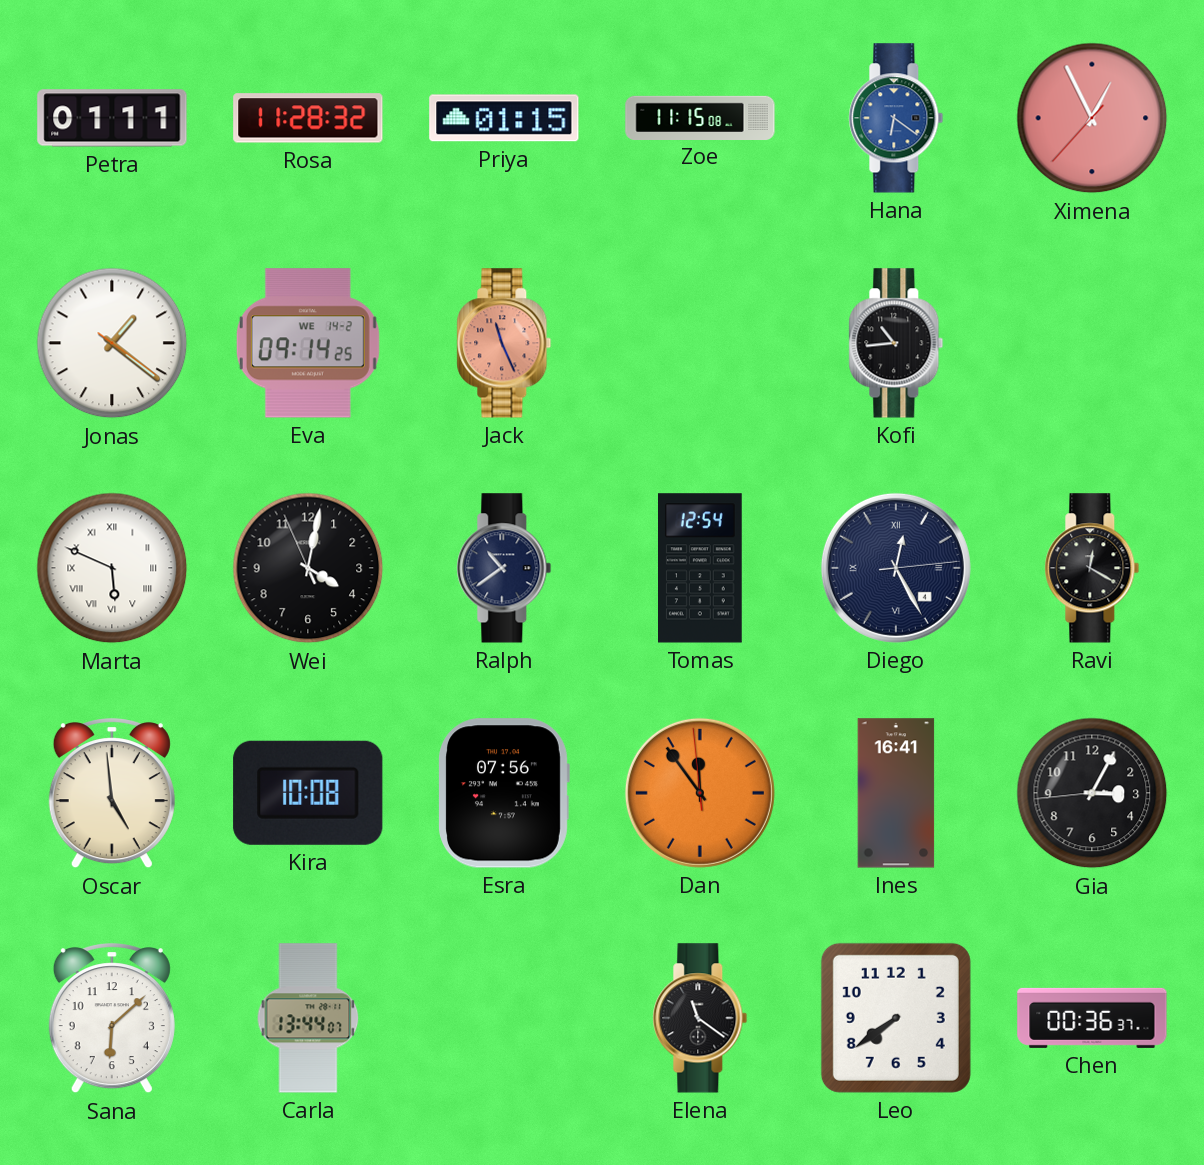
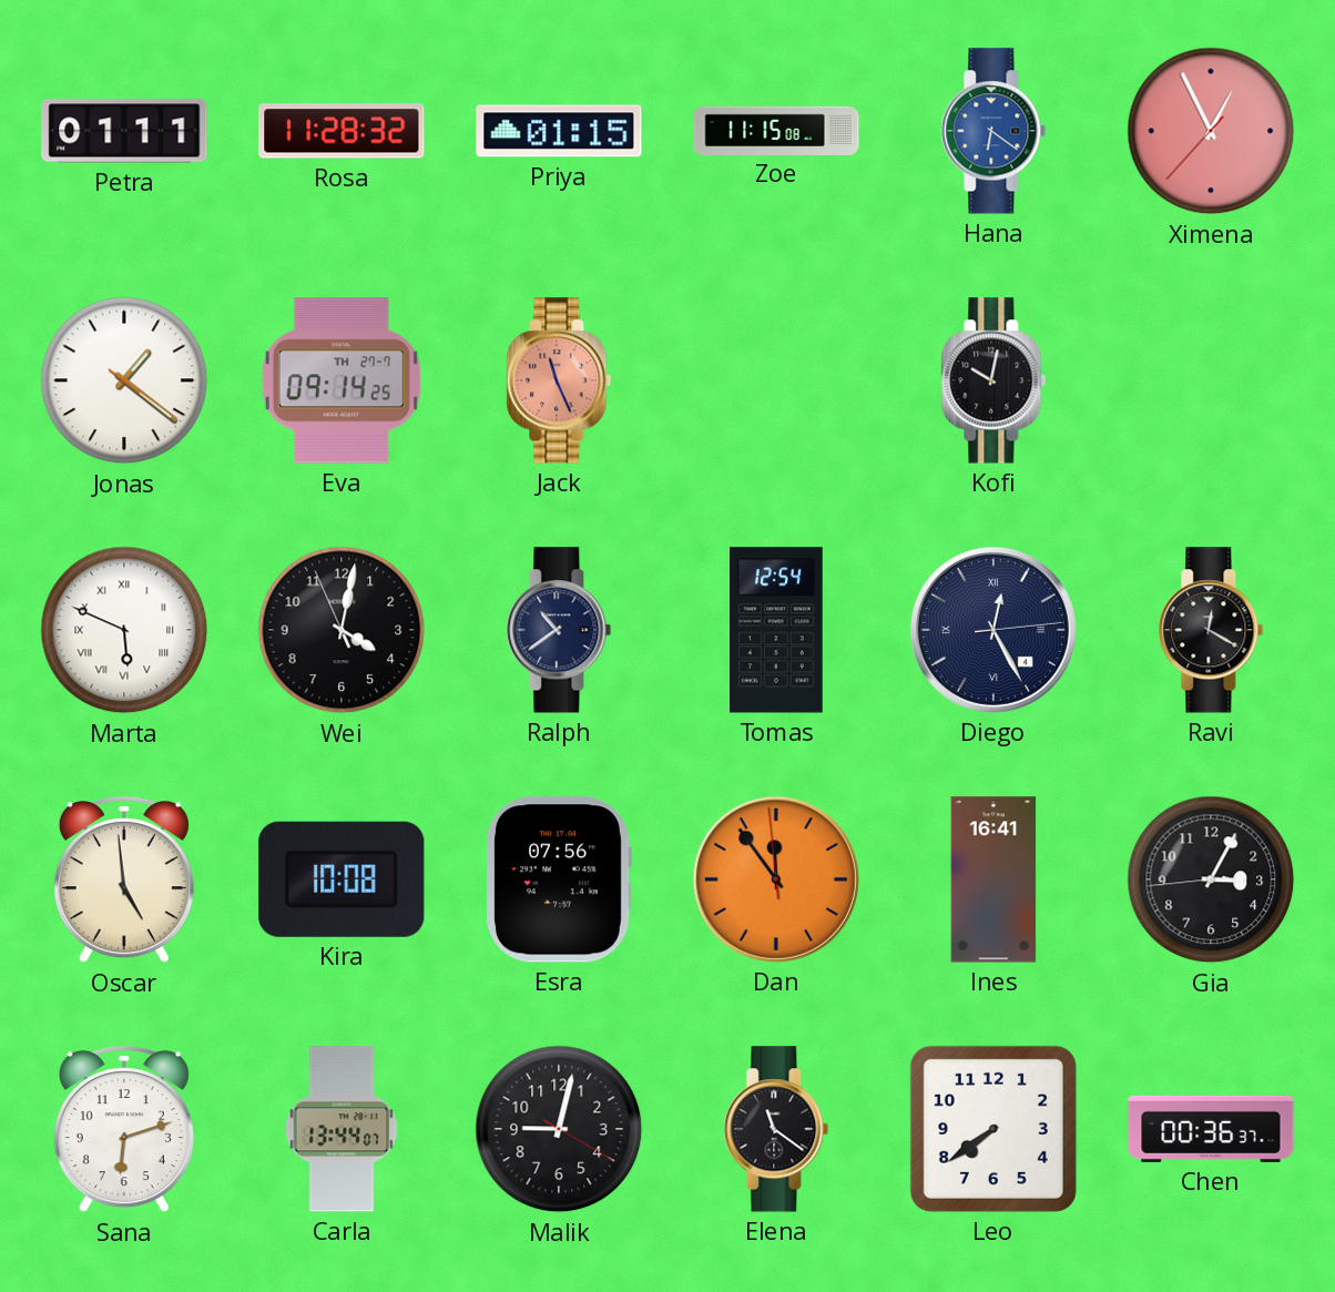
Eva date: WE 14-2 -> TH 27-7 (342, 380)
Kofi: 10:44 -> 10:02 (993, 380)
Sana: 6:08 -> 6:12 (124, 1130)
Malik: none -> 9:02 (559, 1129)
